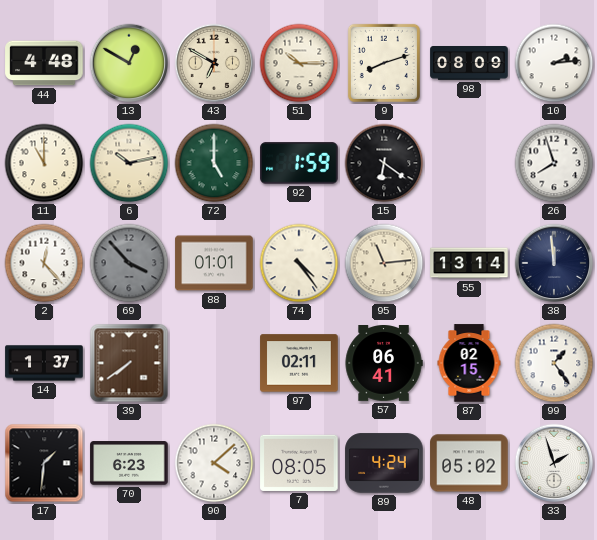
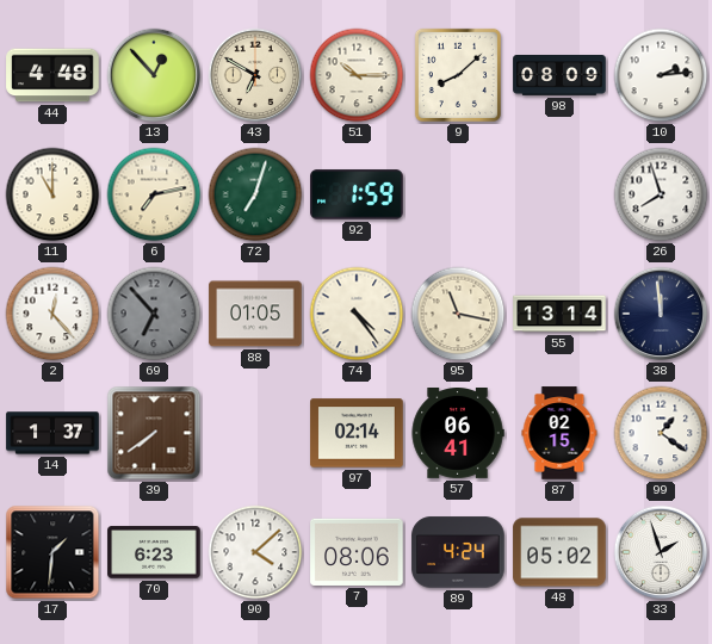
13: 12:50 -> 12:53 (154, 75)
9: 8:12 -> 8:08 (458, 75)
6: 10:13 -> 7:13 (154, 194)
72: 5:00 -> 7:03 (255, 194)
15: 6:21 -> none (384, 163)
69: 3:53 -> 6:53 (154, 314)
88: 01:01 -> 01:05 (255, 314)
95: 11:14 -> 11:17 (458, 314)
97: 02:11 -> 02:14 (357, 433)
99: 1:24 -> 1:21 (661, 433)
7: 08:05 -> 08:06 (357, 552)
